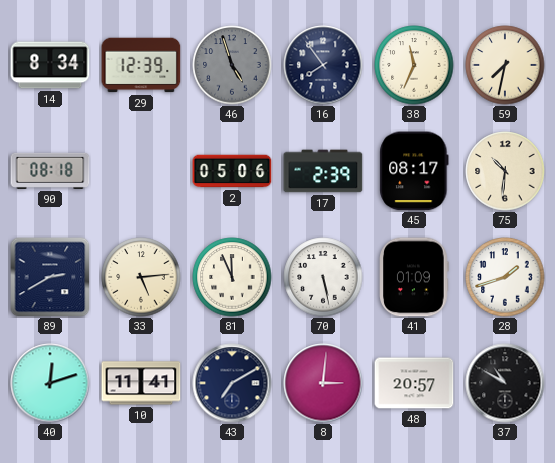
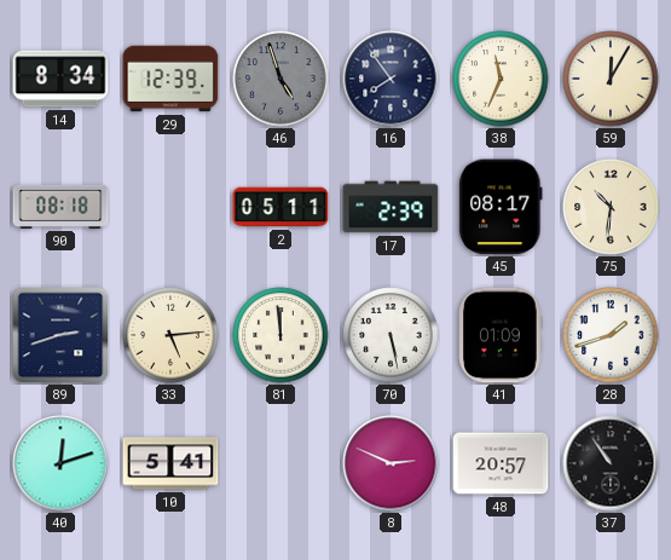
59: 7:32 -> 12:05 (611, 79)
2: 05:06 -> 05:11 (280, 207)
89: 2:40 -> 2:42 (60, 335)
81: 11:56 -> 11:59 (280, 335)
10: 11:41 -> 5:41 (170, 463)
43: 7:10 -> none (232, 383)
8: 3:01 -> 2:49 (391, 463)
37: 10:50 -> 10:54 (611, 463)
